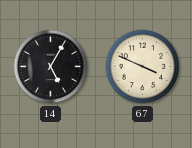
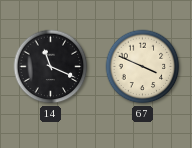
14: 5:05 -> 11:19 (51, 67)
